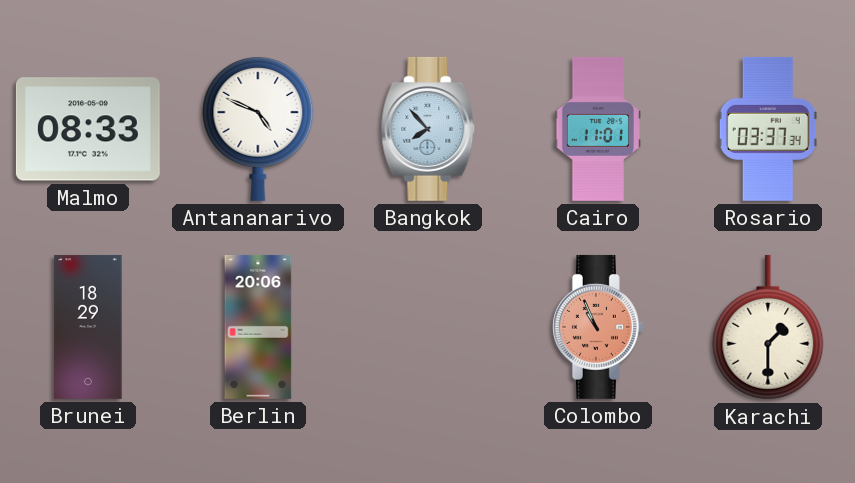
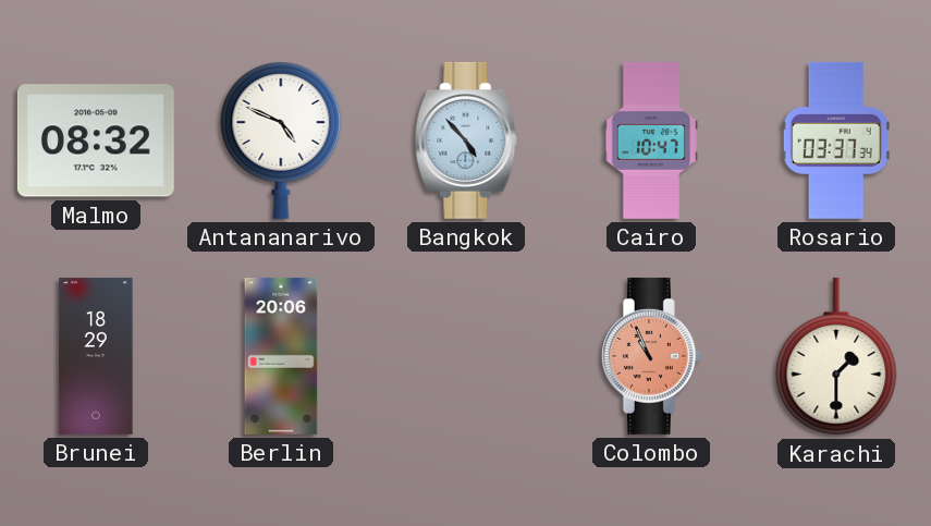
Malmo: 08:33 -> 08:32 (96, 140)
Bangkok: 7:53 -> 4:53 (466, 140)
Cairo: 11:01 -> 10:47 (651, 140)
